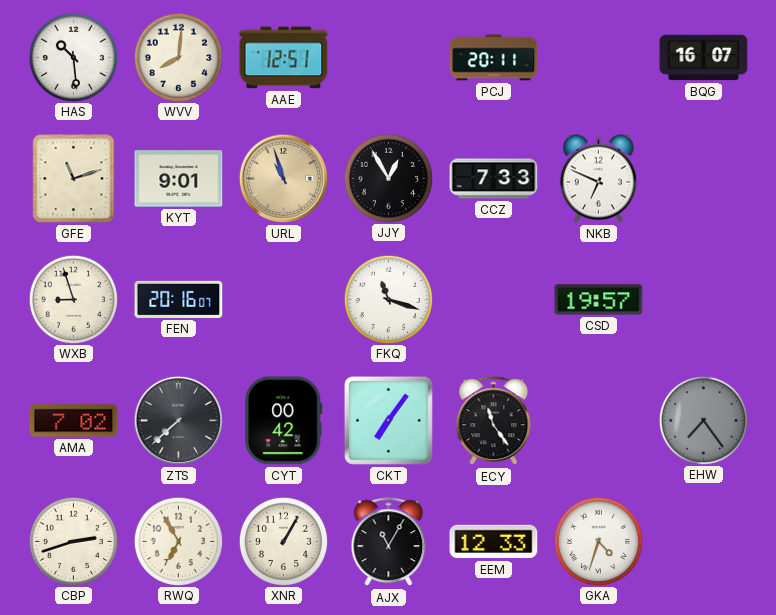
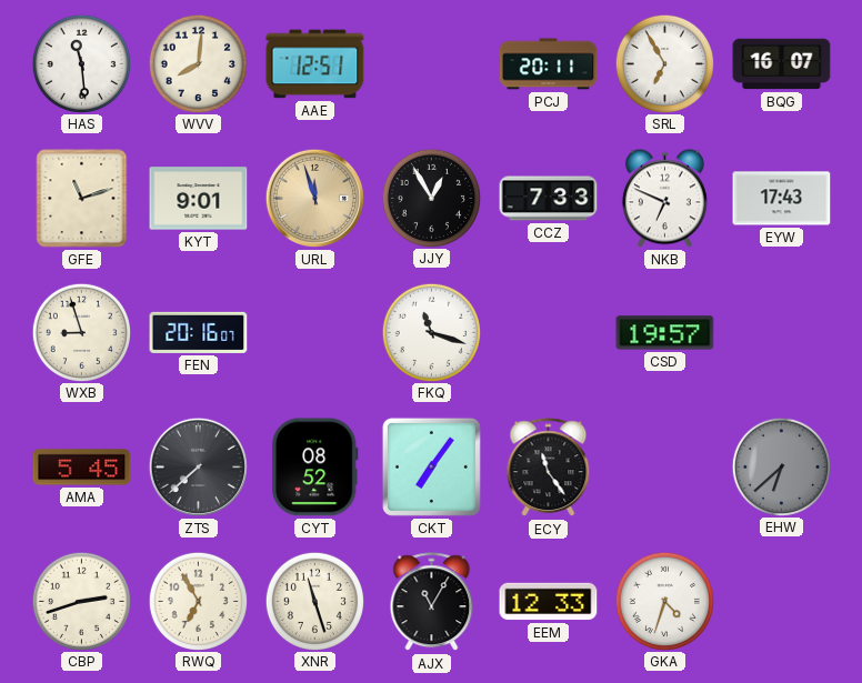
HAS: 10:29 -> 11:29 (81, 63)
SRL: none -> 6:55 (664, 63)
URL: 10:57 -> 11:57 (314, 198)
EYW: none -> 17:43 (782, 199)
AMA: 7:02 -> 5:45 (82, 468)
CYT: 00:42 -> 08:52 (315, 468)
EHW: 7:24 -> 6:38 (781, 466)
XNR: 1:05 -> 11:27 (314, 601)
